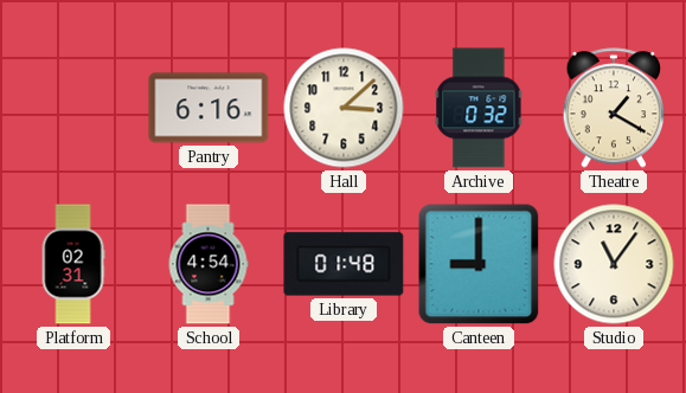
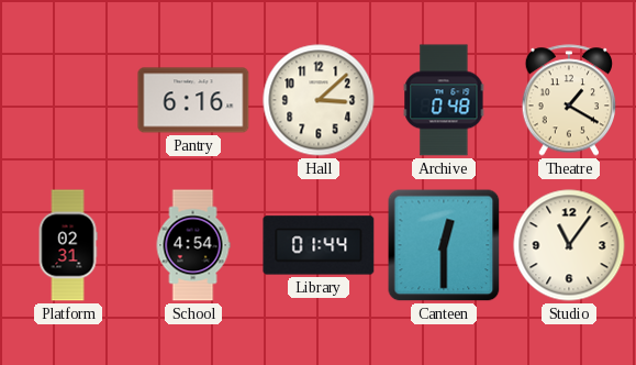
Archive: 0:32 -> 0:48 (444, 100)
Library: 01:48 -> 01:44 (319, 245)
Canteen: 9:00 -> 12:30 (444, 245)
